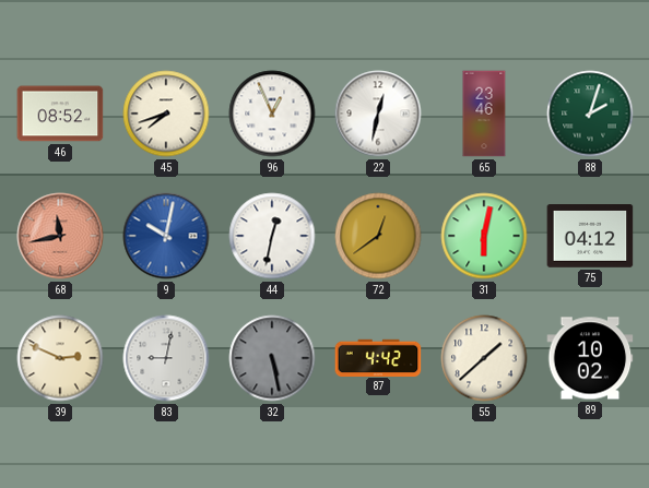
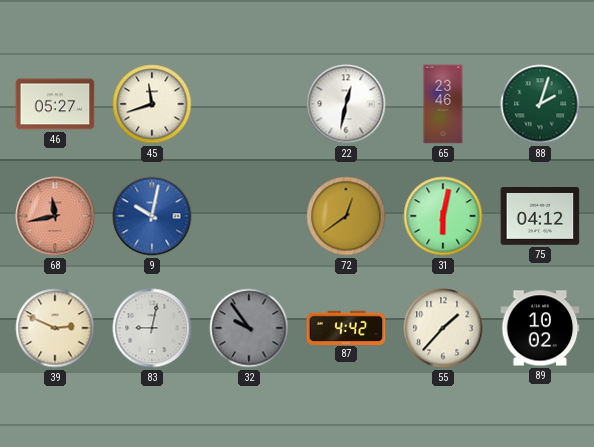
46: 08:52 -> 05:27 (55, 104)
45: 7:42 -> 11:42 (152, 104)
96: 12:56 -> none (272, 114)
44: 12:32 -> none (272, 236)
32: 5:28 -> 9:54 (249, 328)
55: 1:38 -> 1:37 (443, 328)
